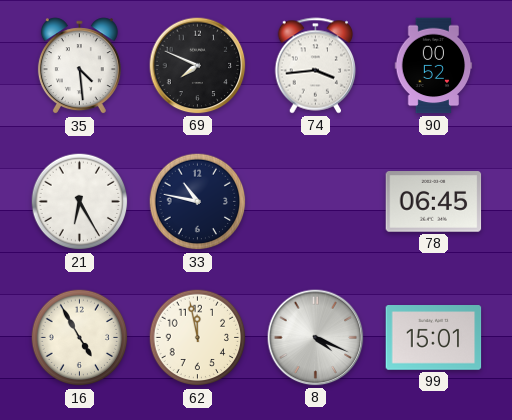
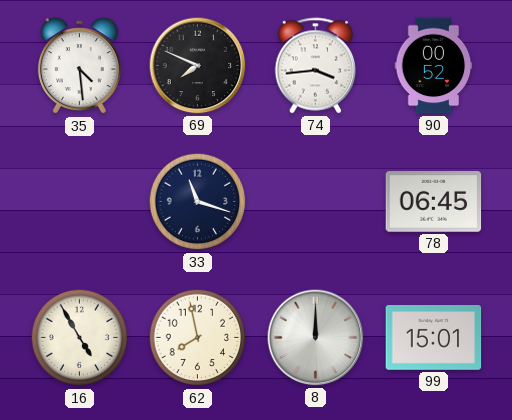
21: 6:25 -> none (80, 202)
33: 10:47 -> 11:18 (198, 202)
62: 11:58 -> 7:58 (198, 338)
8: 4:19 -> 12:00 (316, 338)
